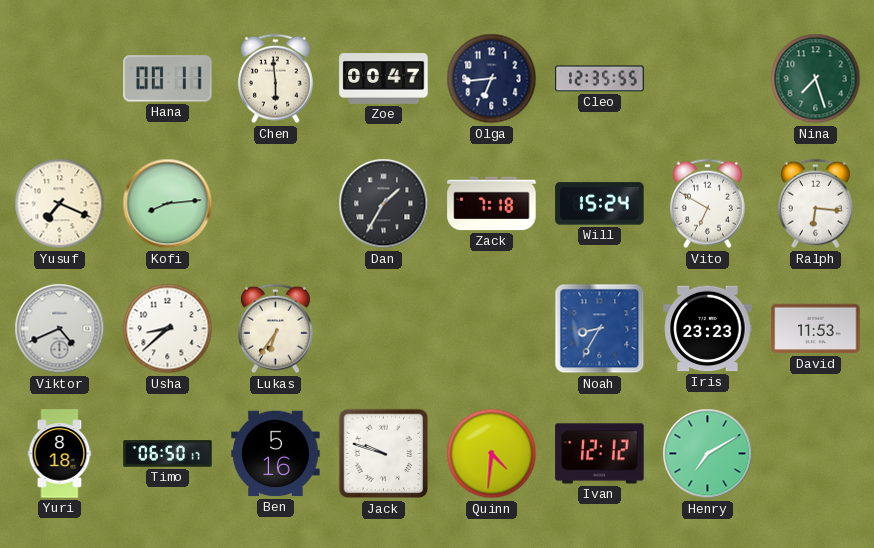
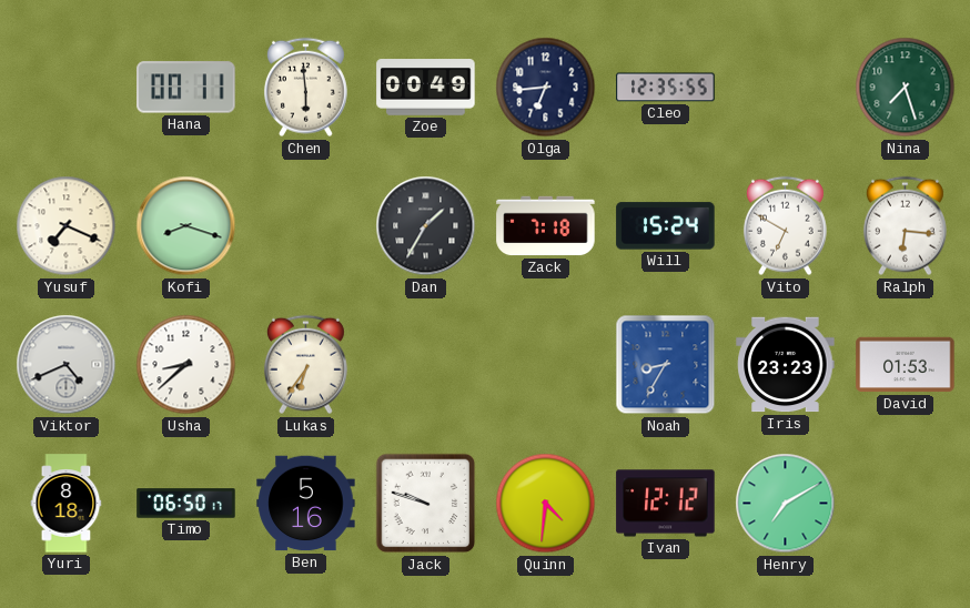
Zoe: 00:47 -> 00:49 (426, 88)
Kofi: 8:14 -> 8:18 (186, 226)
David: 11:53 -> 01:53 (906, 365)
